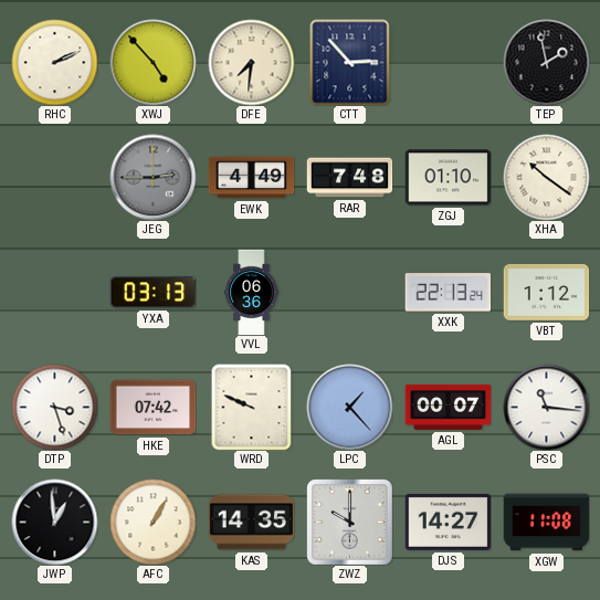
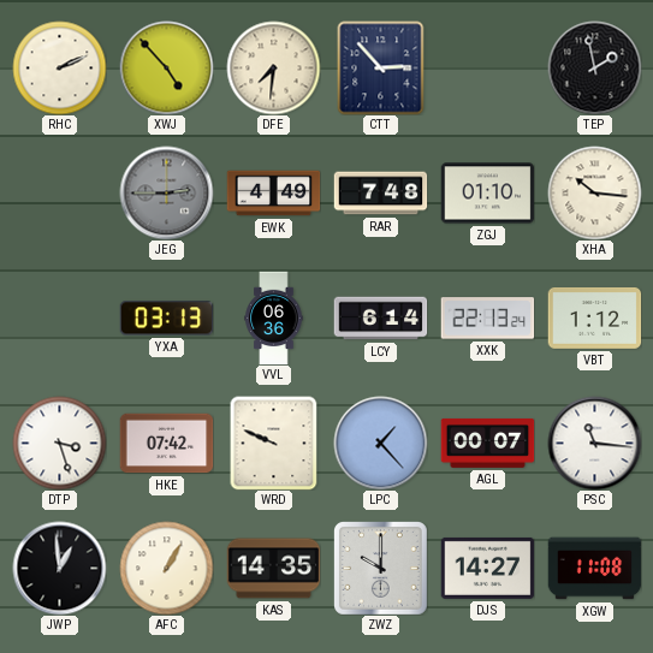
XHA: 10:21 -> 10:16 (594, 192)
LCY: none -> 6:14 (380, 319)
